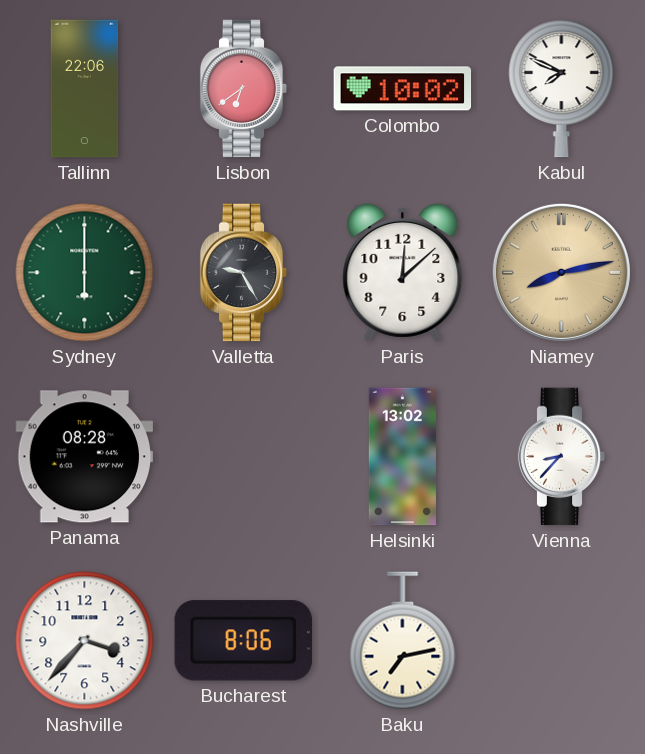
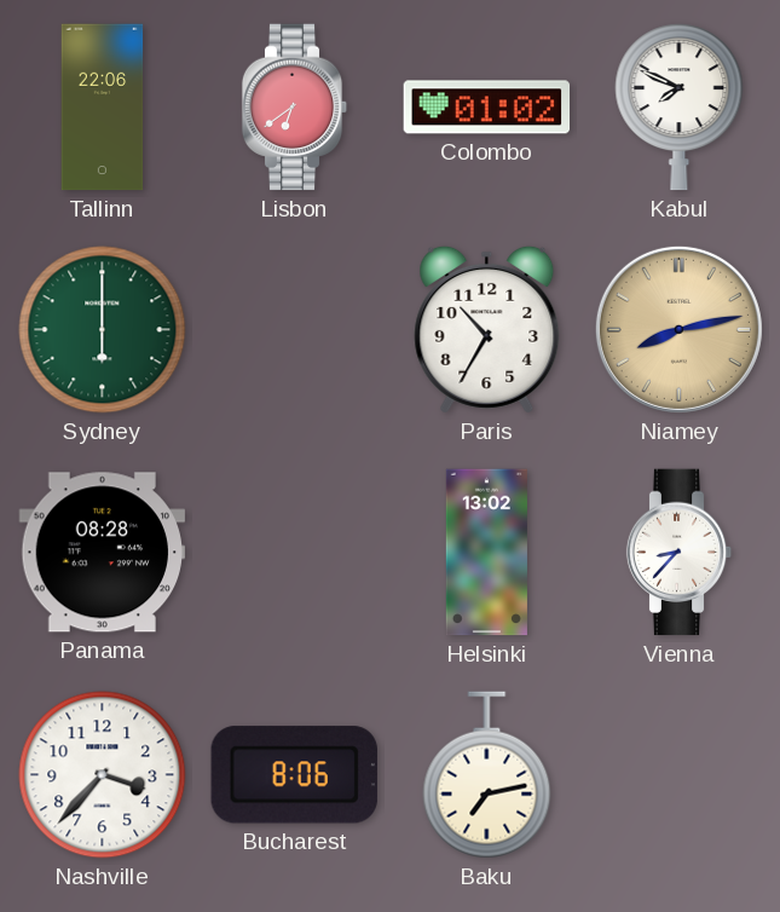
Colombo: 10:02 -> 01:02 (487, 108)
Valletta: 9:25 -> none (244, 273)
Paris: 12:08 -> 10:35 (487, 329)
